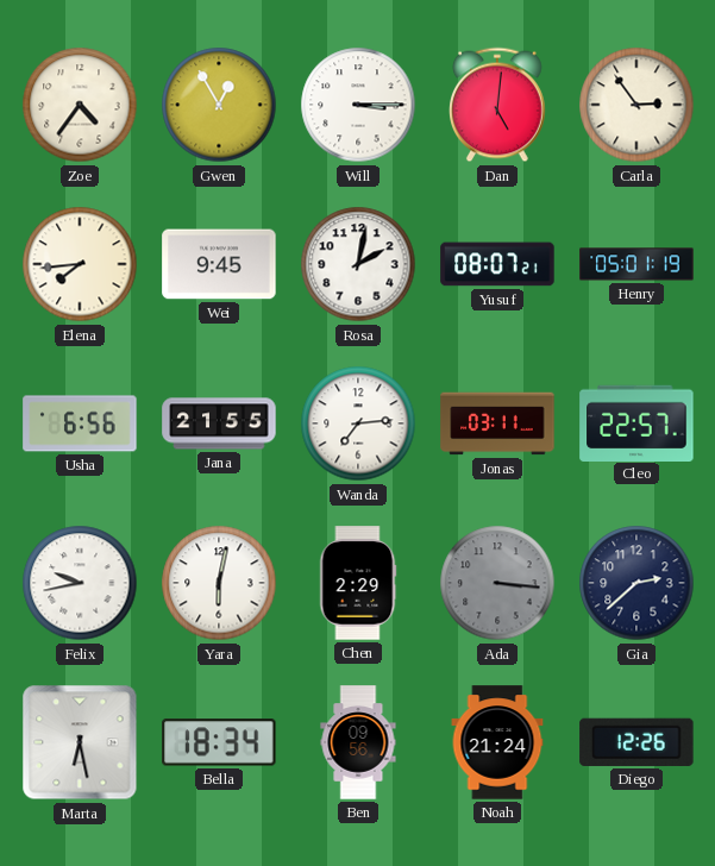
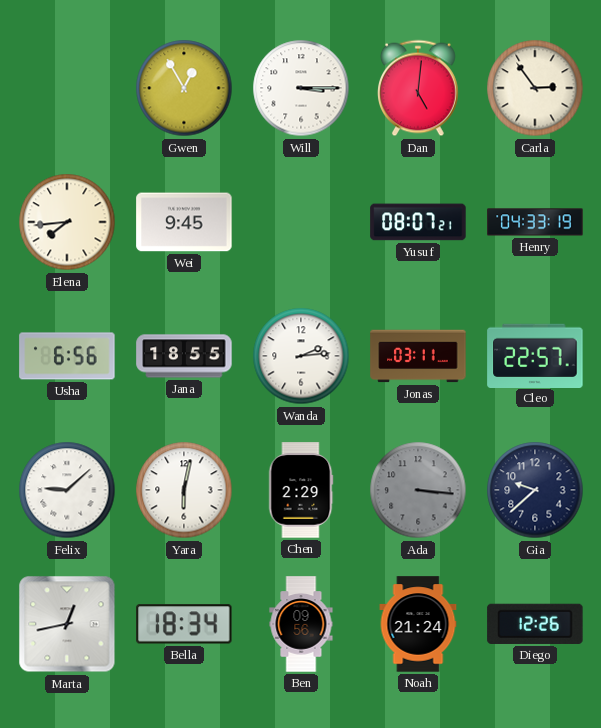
Zoe: 4:36 -> none (80, 105)
Rosa: 2:02 -> none (358, 264)
Henry: 05:01 -> 04:33 (535, 222)
Jana: 21:55 -> 18:55 (184, 356)
Wanda: 7:14 -> 2:14 (301, 356)
Felix: 9:43 -> 9:08 (67, 490)
Gia: 2:38 -> 9:38 (535, 490)
Marta: 6:28 -> 12:43 (67, 624)
